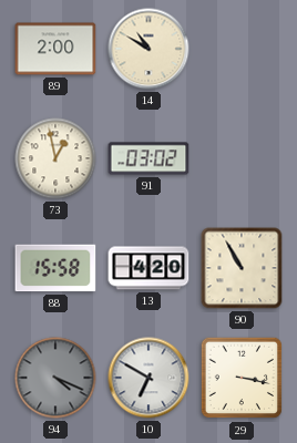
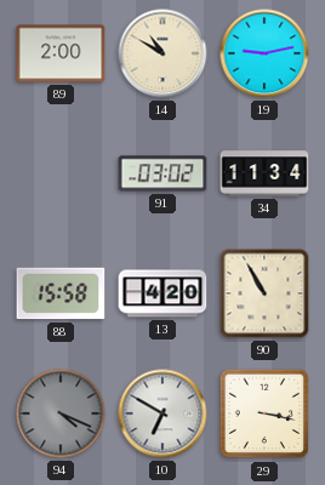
19: none -> 9:13 (264, 53)
73: 12:58 -> none (55, 158)
34: none -> 11:34 (264, 173)
